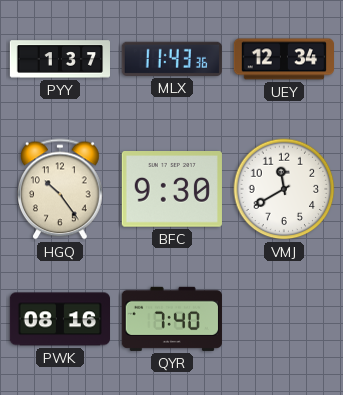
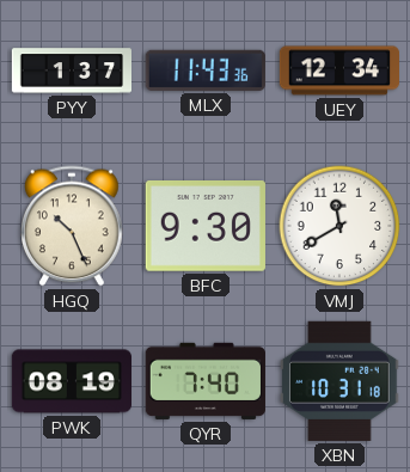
HGQ: 10:24 -> 10:26 (73, 226)
PWK: 08:16 -> 08:19 (71, 381)
XBN: none -> 10:31 (339, 381)
